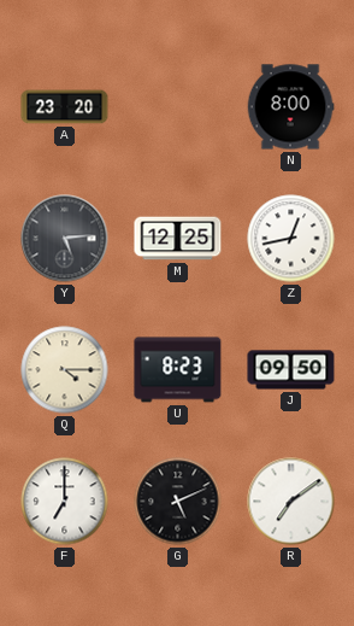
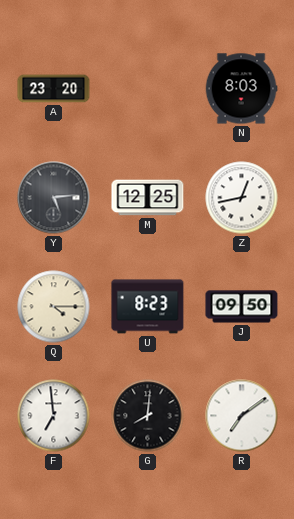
N: 8:00 -> 8:03 (241, 89)
F: 7:00 -> 6:59 (54, 416)
G: 5:11 -> 8:01 (148, 416)
